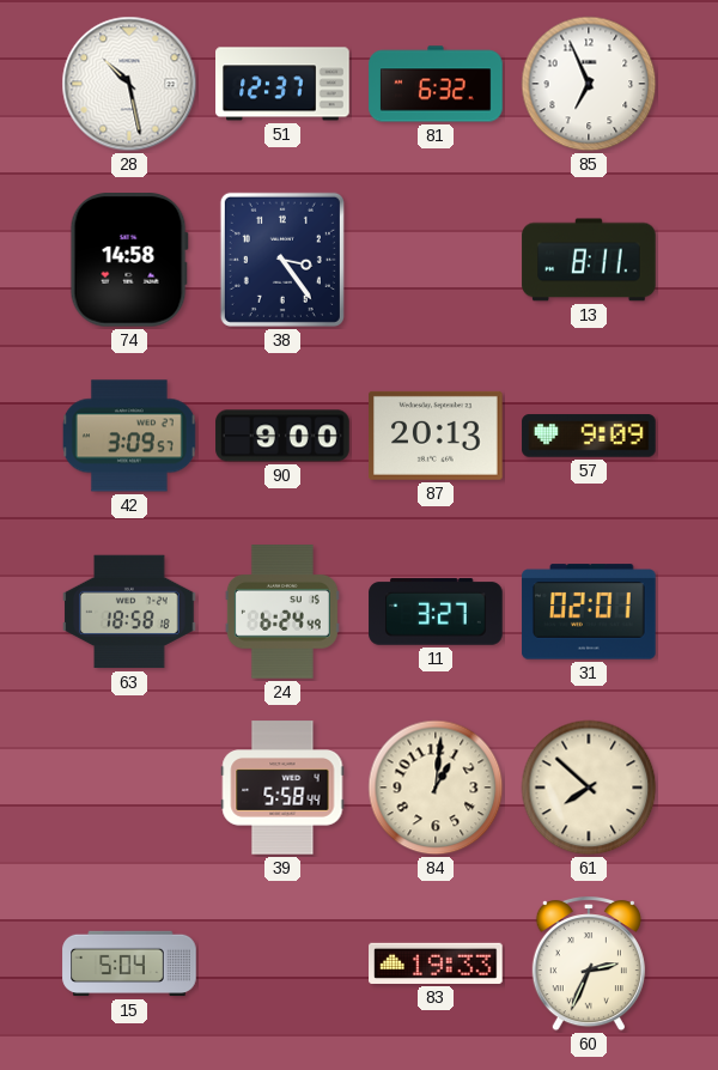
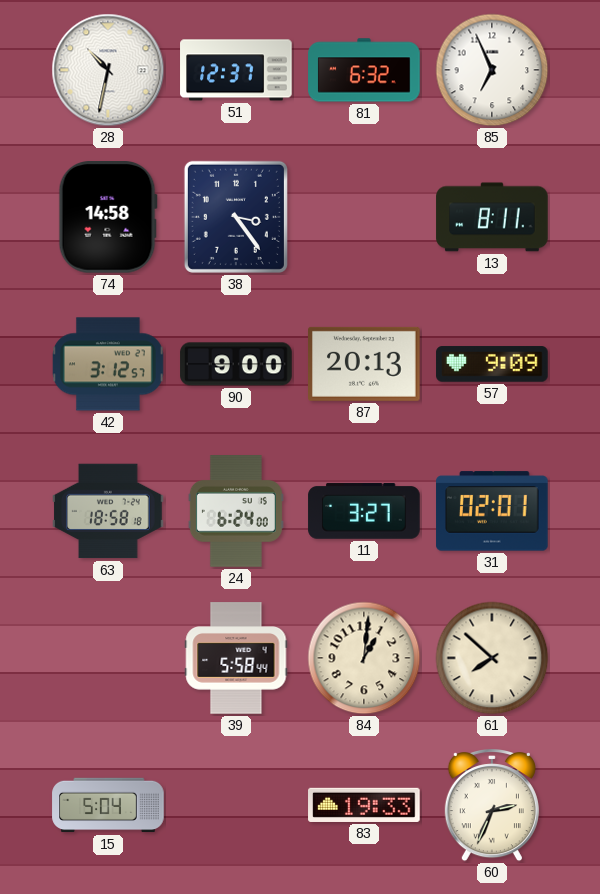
28: 10:28 -> 10:32 (108, 70)
42: 3:09 -> 3:12 (108, 364)
24: 6:24:49 -> 6:24:00 (236, 511)
